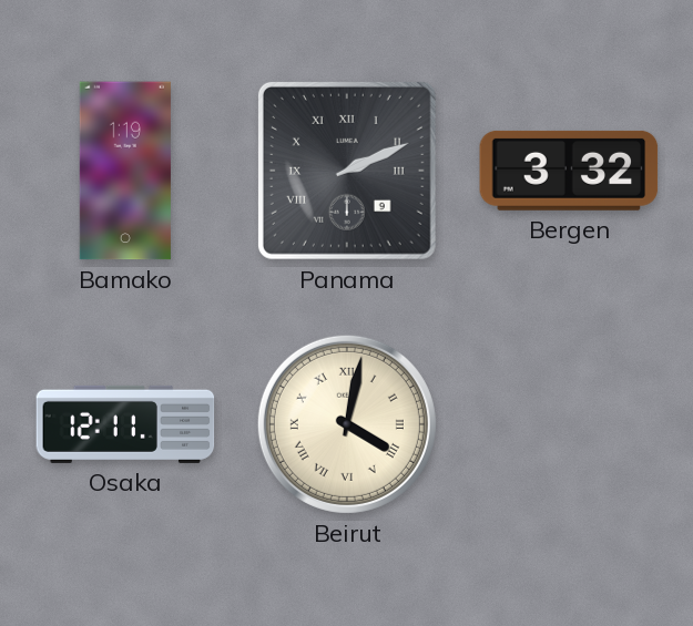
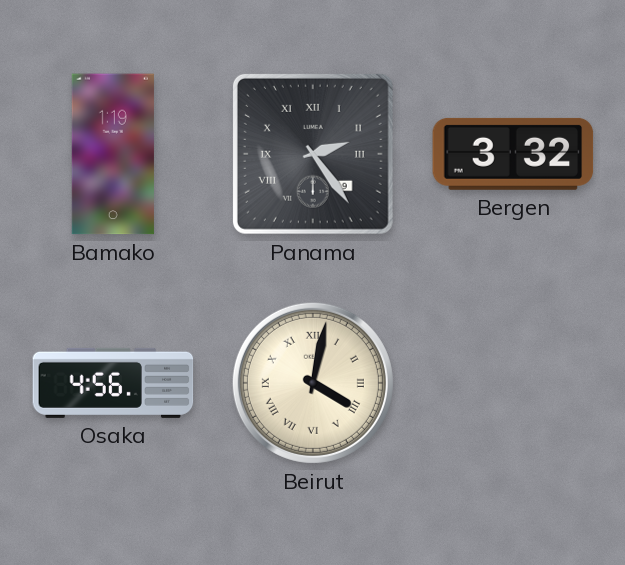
Panama: 2:11 -> 2:24 (313, 154)
Osaka: 12:11 -> 4:56 (113, 383)
